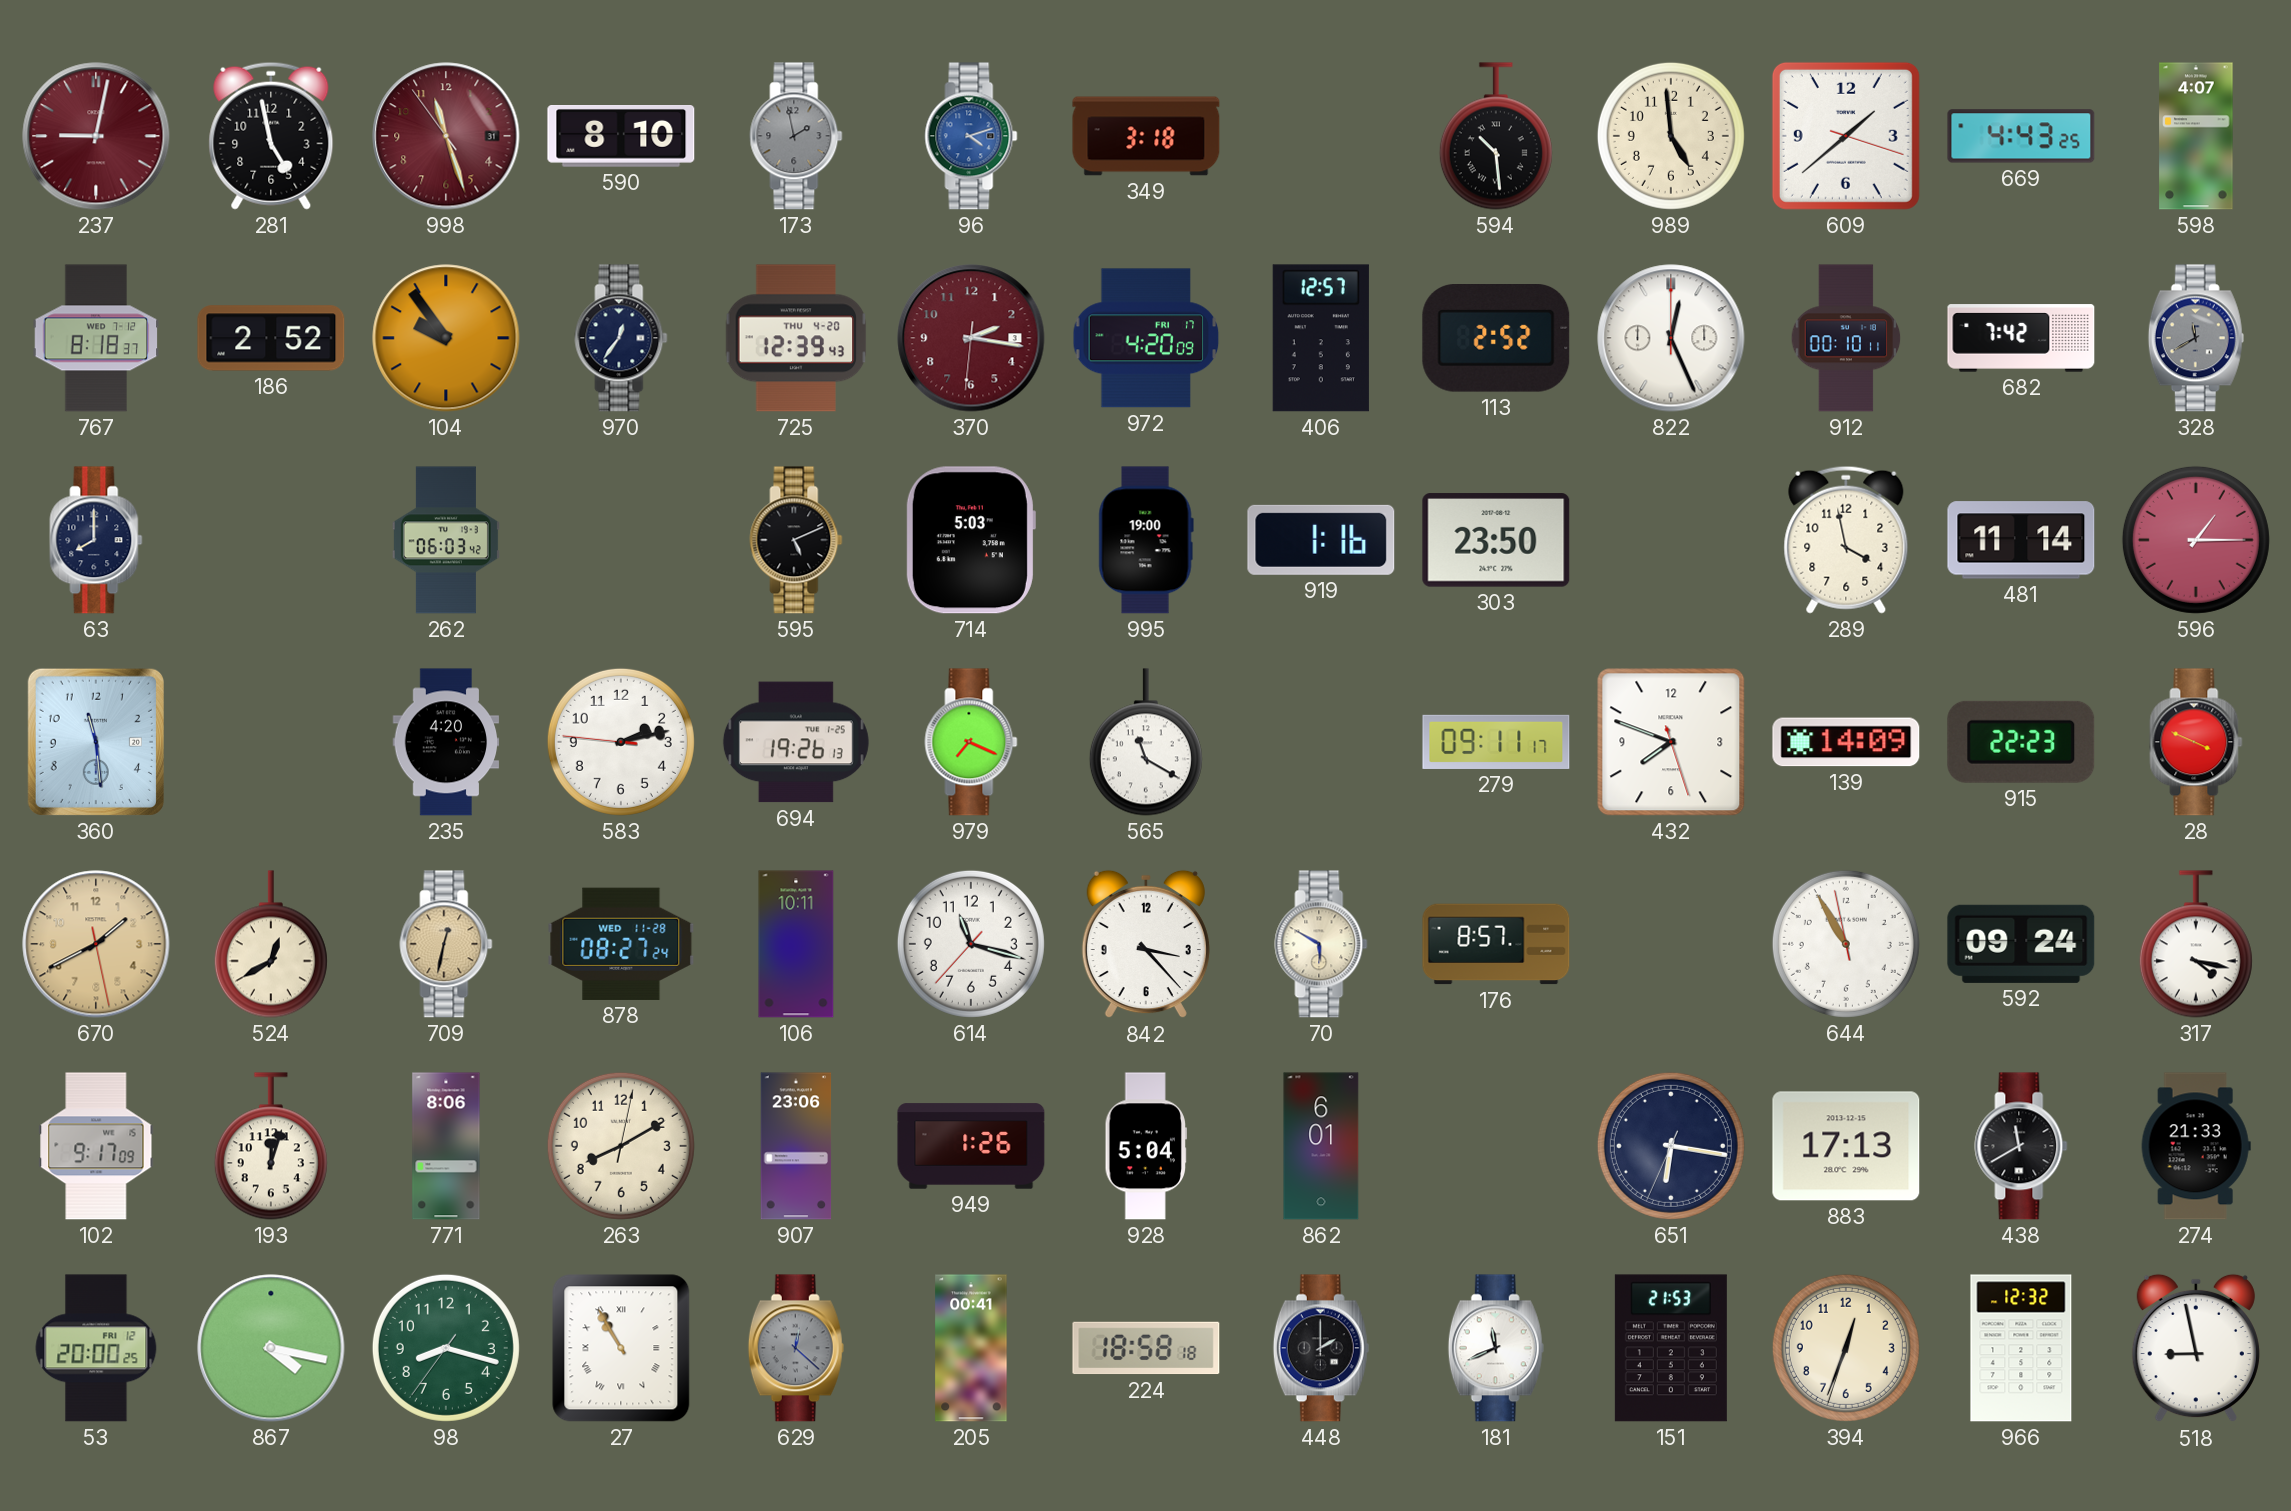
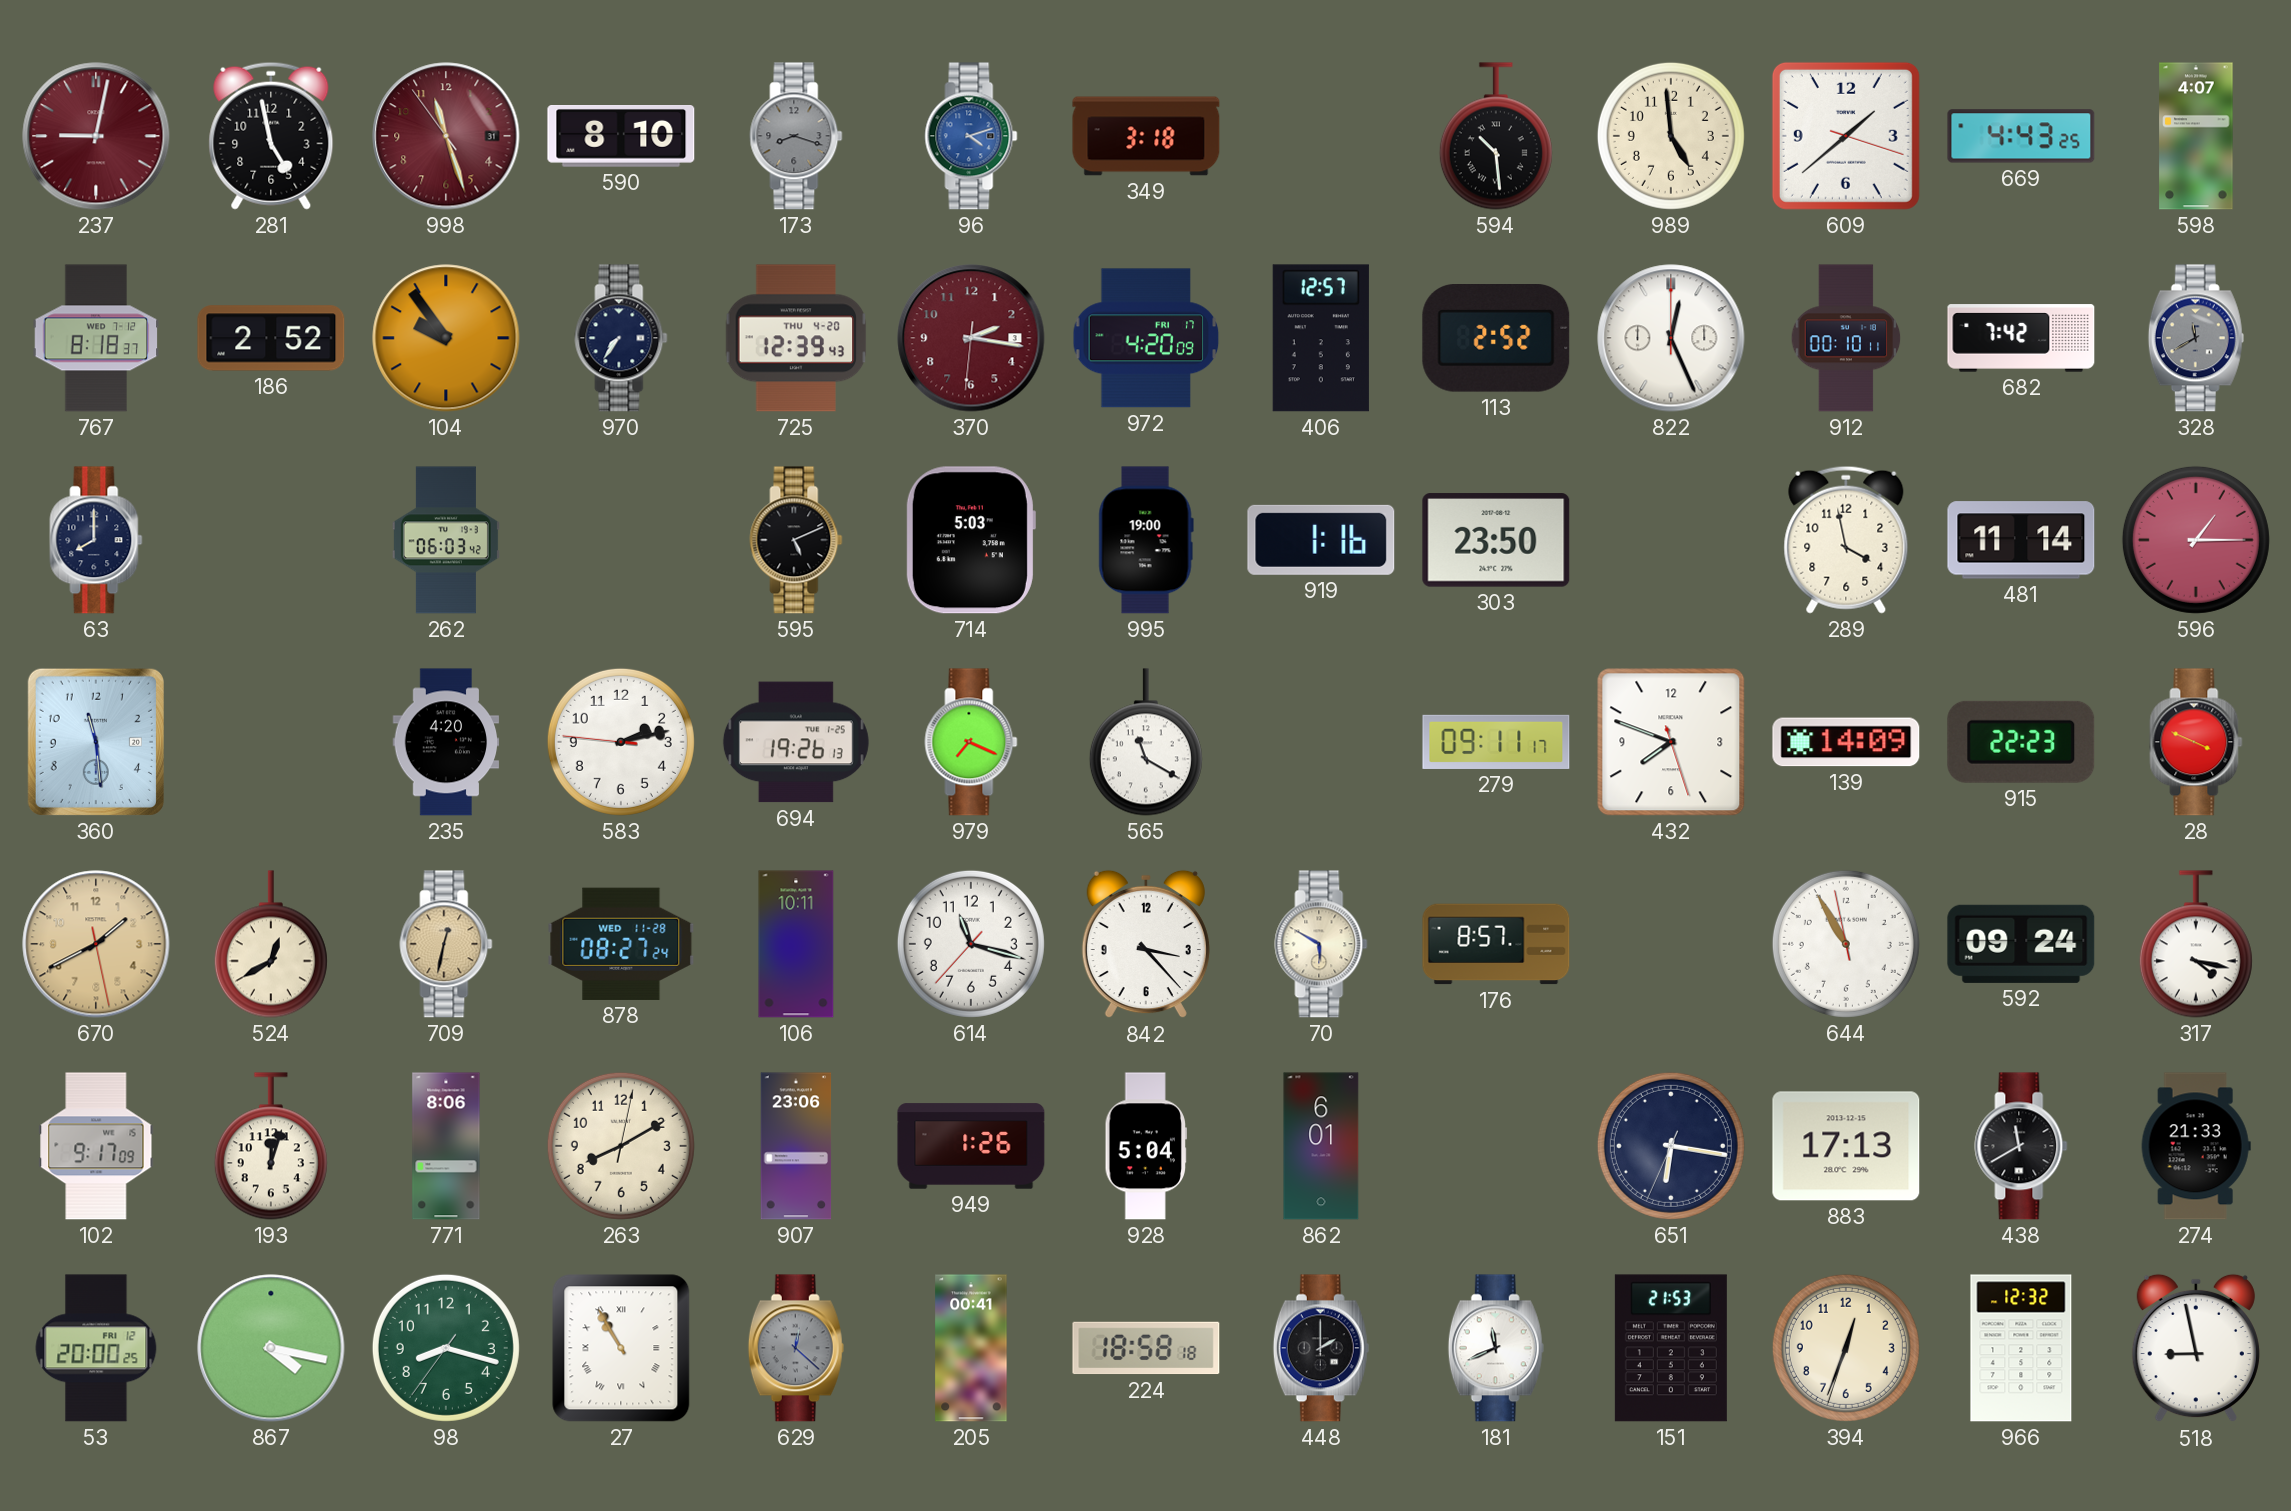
173: 1:58 -> 8:18 (796, 136)
970: 12:36 -> 7:36 (621, 338)
